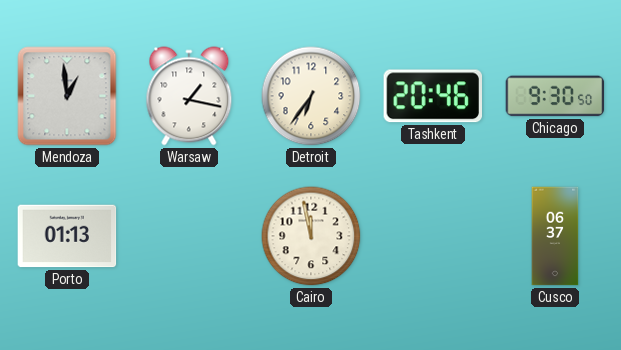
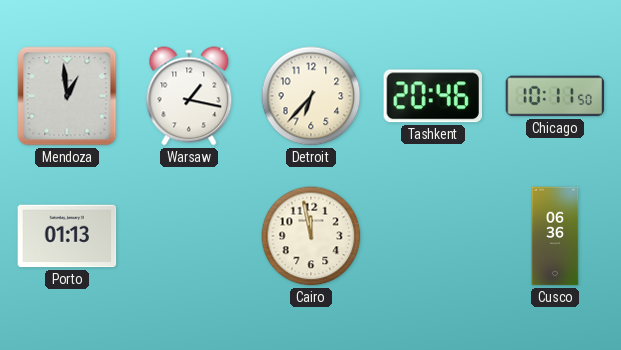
Detroit: 6:36 -> 6:37 (311, 96)
Chicago: 9:30 -> 10:11 (555, 96)
Cusco: 06:37 -> 06:36 (555, 236)
